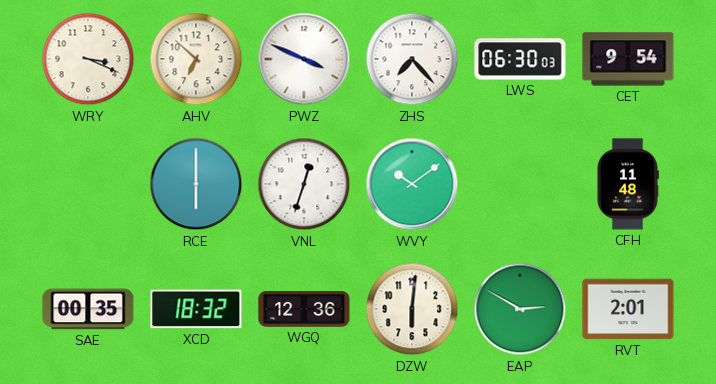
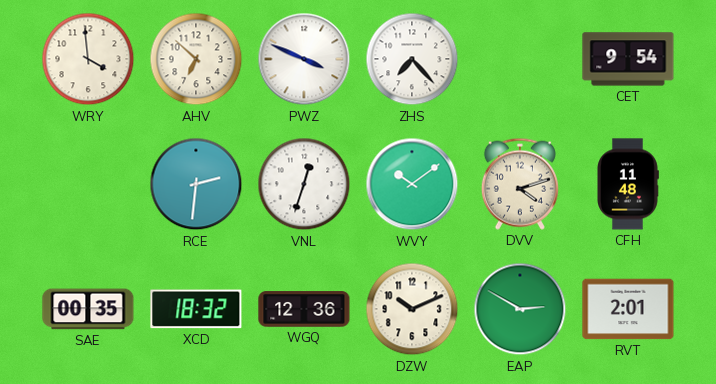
WRY: 3:19 -> 3:59 (88, 59)
LWS: 06:30 -> none (520, 59)
RCE: 6:00 -> 2:31 (196, 184)
DVV: none -> 4:12 (520, 184)
DZW: 6:01 -> 10:11 (412, 309)
